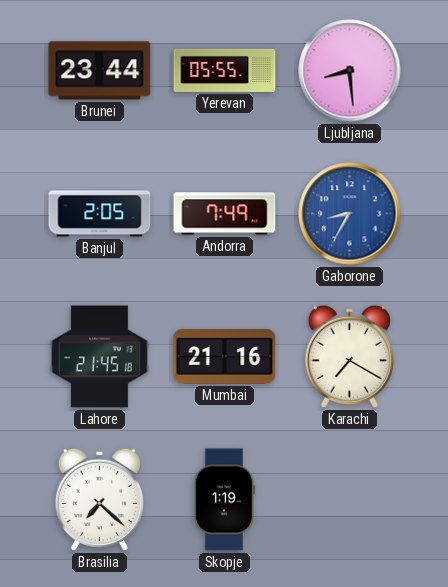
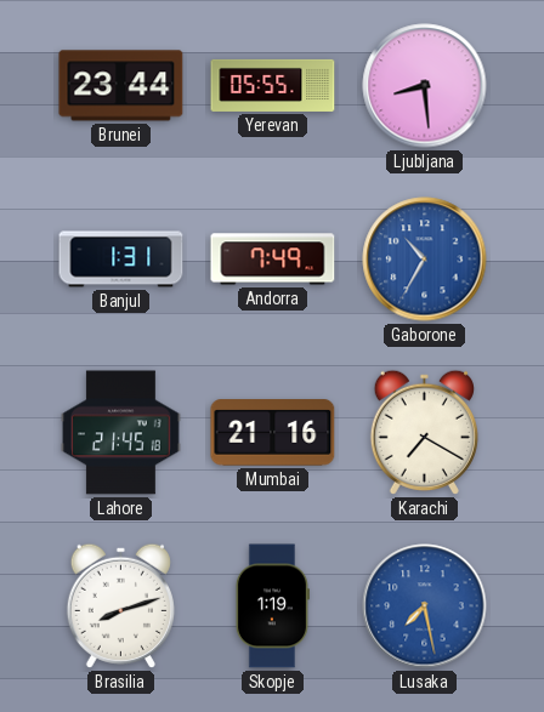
Banjul: 2:05 -> 1:31 (121, 260)
Gaborone: 8:35 -> 10:35 (425, 260)
Brasilia: 7:22 -> 8:12 (120, 605)
Lusaka: none -> 7:28 (425, 606)
